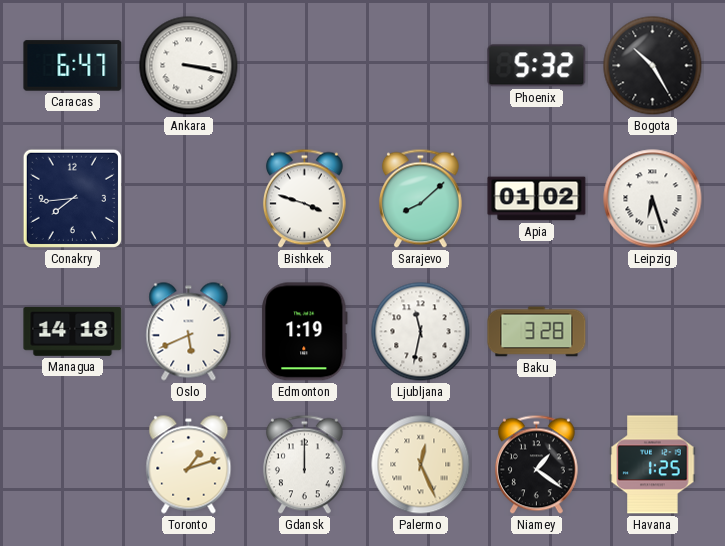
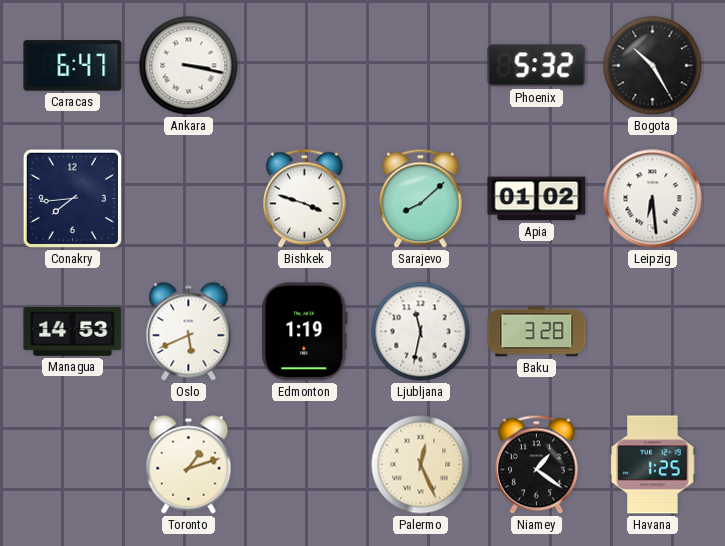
Leipzig: 6:27 -> 6:29 (653, 199)
Managua: 14:18 -> 14:53 (73, 331)
Gdansk: 12:00 -> none (304, 465)
